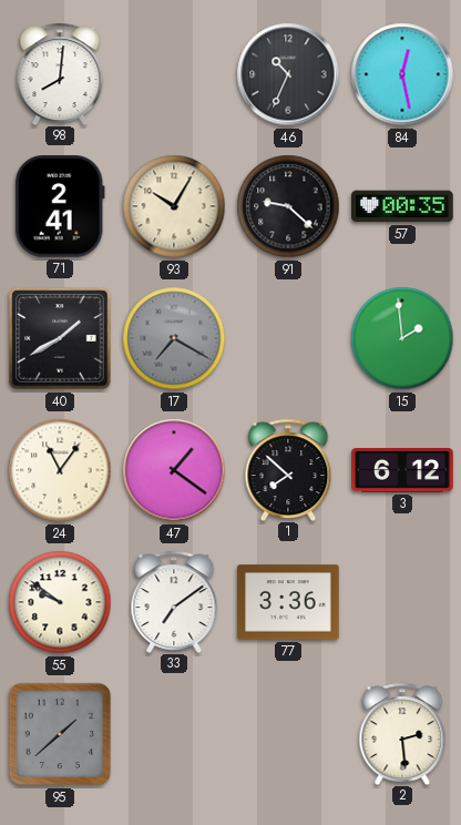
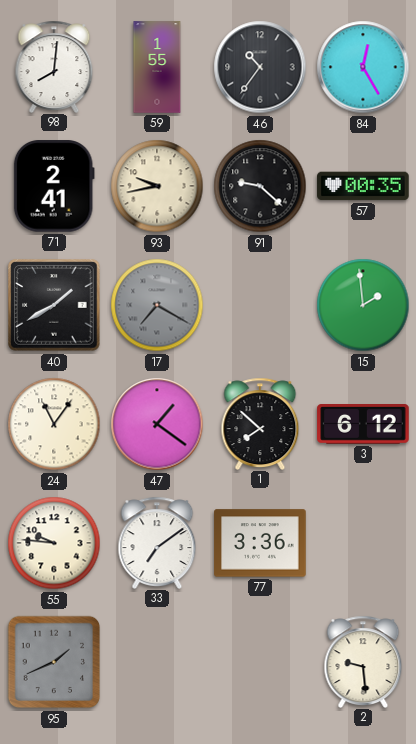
59: none -> 1:55 (157, 67)
46: 10:34 -> 10:36 (260, 67)
84: 12:28 -> 12:25 (363, 67)
93: 10:05 -> 9:43 (157, 186)
55: 9:51 -> 9:46 (54, 543)
95: 1:38 -> 1:41 (54, 662)
2: 2:29 -> 9:29 (363, 661)
